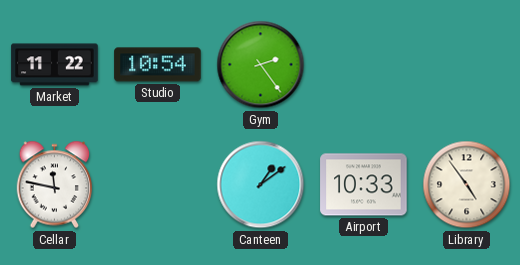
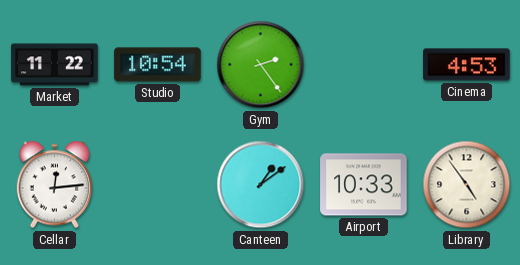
Cinema: none -> 4:53 (467, 65)
Cellar: 11:47 -> 12:14 (55, 185)
